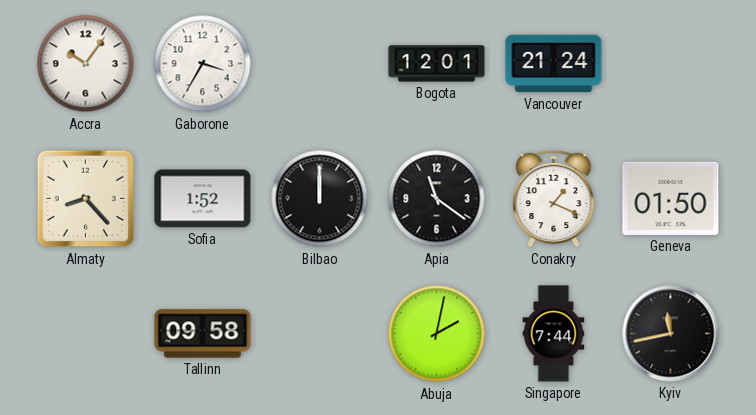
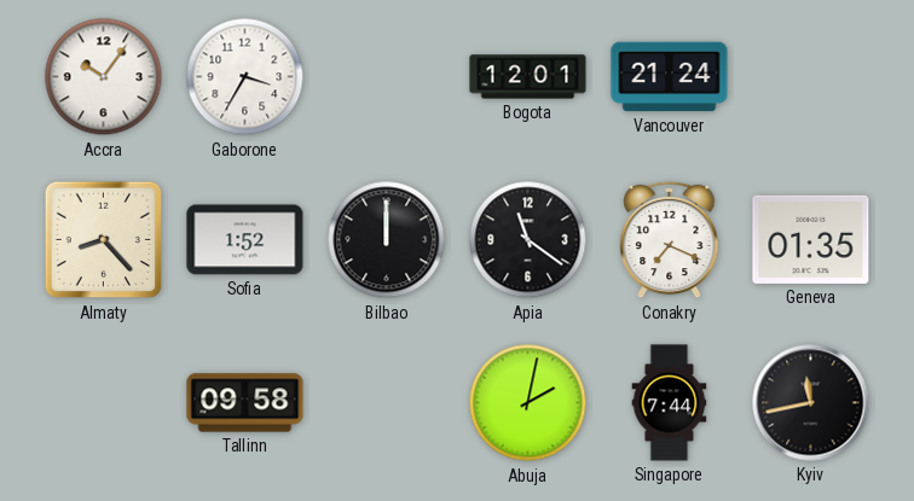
Conakry: 1:19 -> 7:19 (670, 240)
Geneva: 01:50 -> 01:35 (811, 239)
